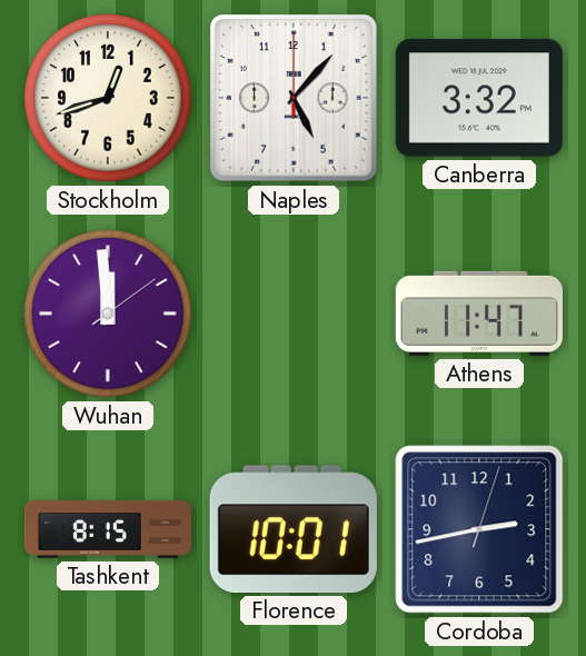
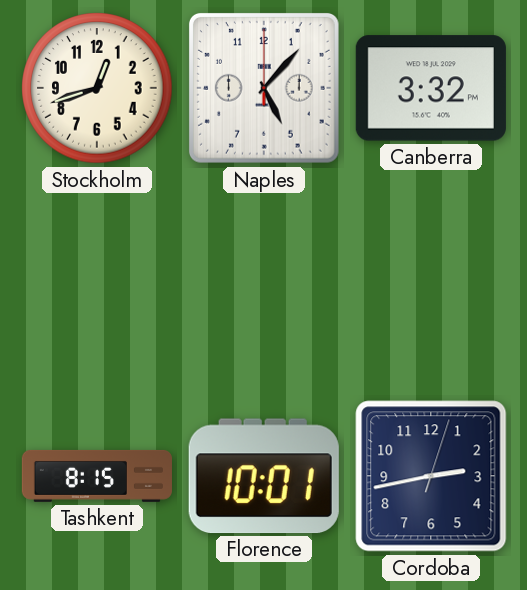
Wuhan: 11:59 -> none (108, 314)
Athens: 11:47 -> none (479, 314)
